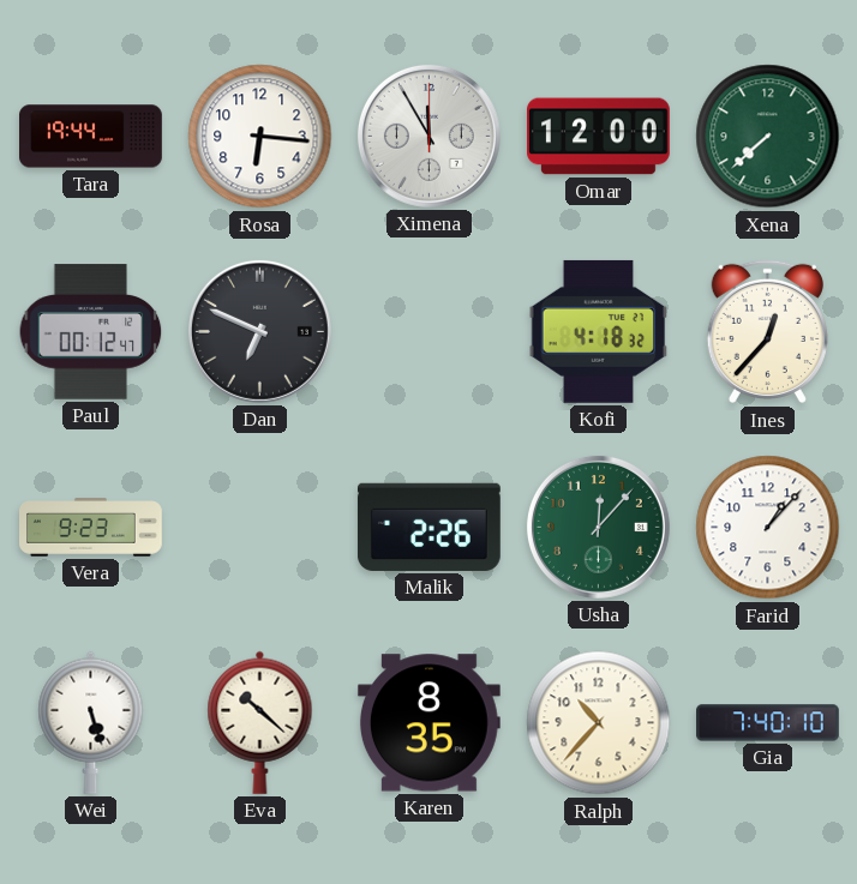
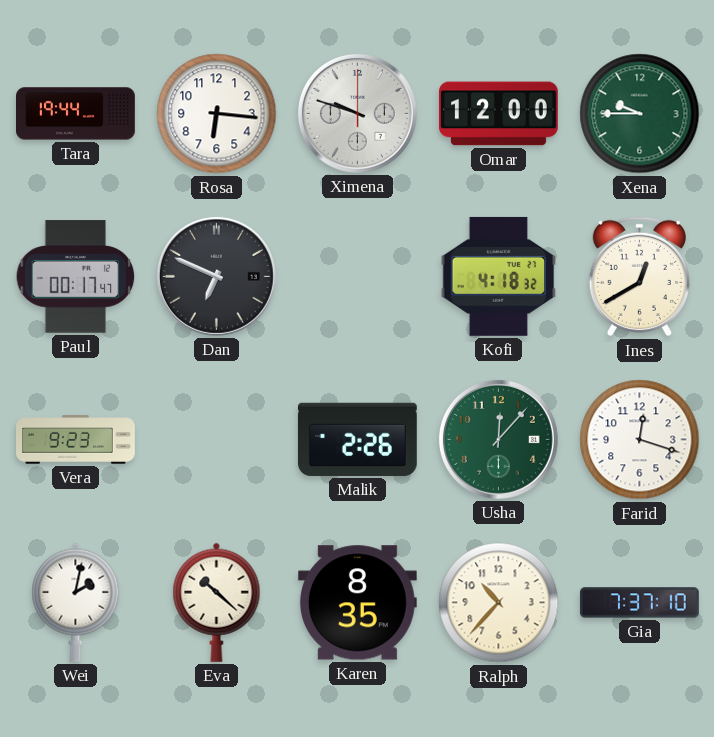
Ximena: 11:55 -> 9:48 (357, 113)
Xena: 7:38 -> 9:45 (640, 114)
Paul: 00:12 -> 00:17 (76, 277)
Ines: 12:37 -> 12:40 (639, 277)
Farid: 1:07 -> 12:18 (640, 440)
Wei: 5:27 -> 2:02 (76, 602)
Gia: 7:40 -> 7:37 (640, 603)
